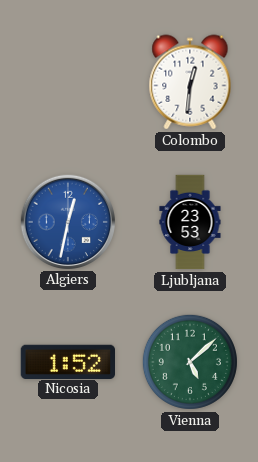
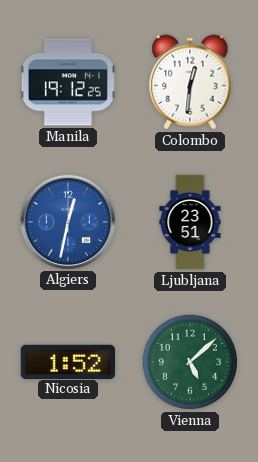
Manila: none -> 19:12 (68, 82)
Ljubljana: 23:53 -> 23:51 (190, 222)
